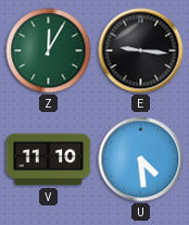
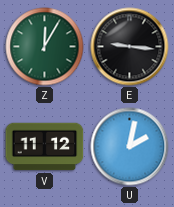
V: 11:10 -> 11:12 (45, 147)
U: 4:29 -> 2:02 (130, 147)
